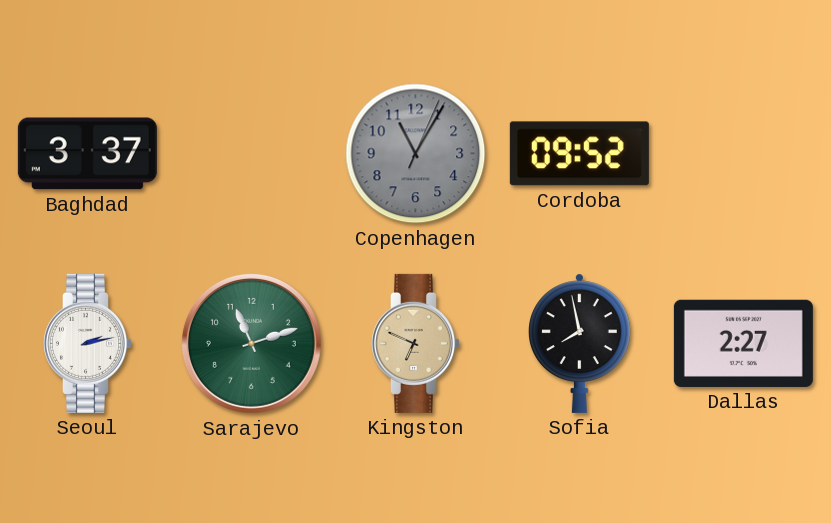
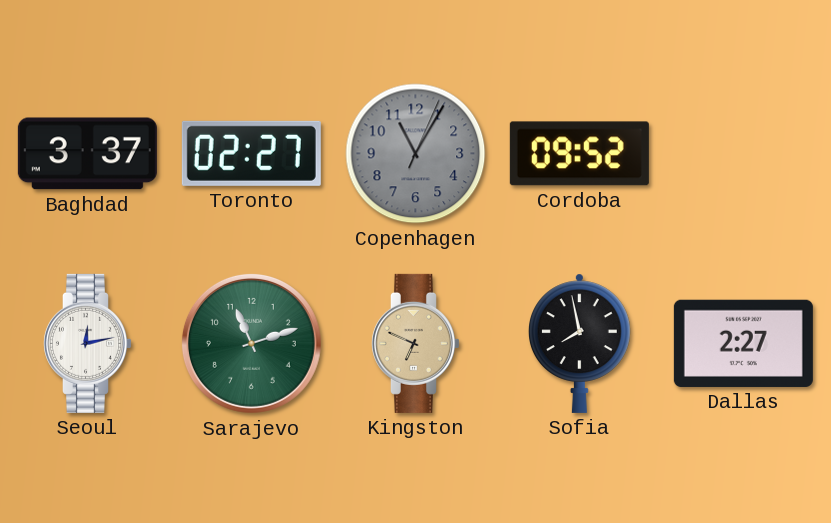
Toronto: none -> 02:27 (251, 153)
Seoul: 2:13 -> 12:13 (87, 343)
